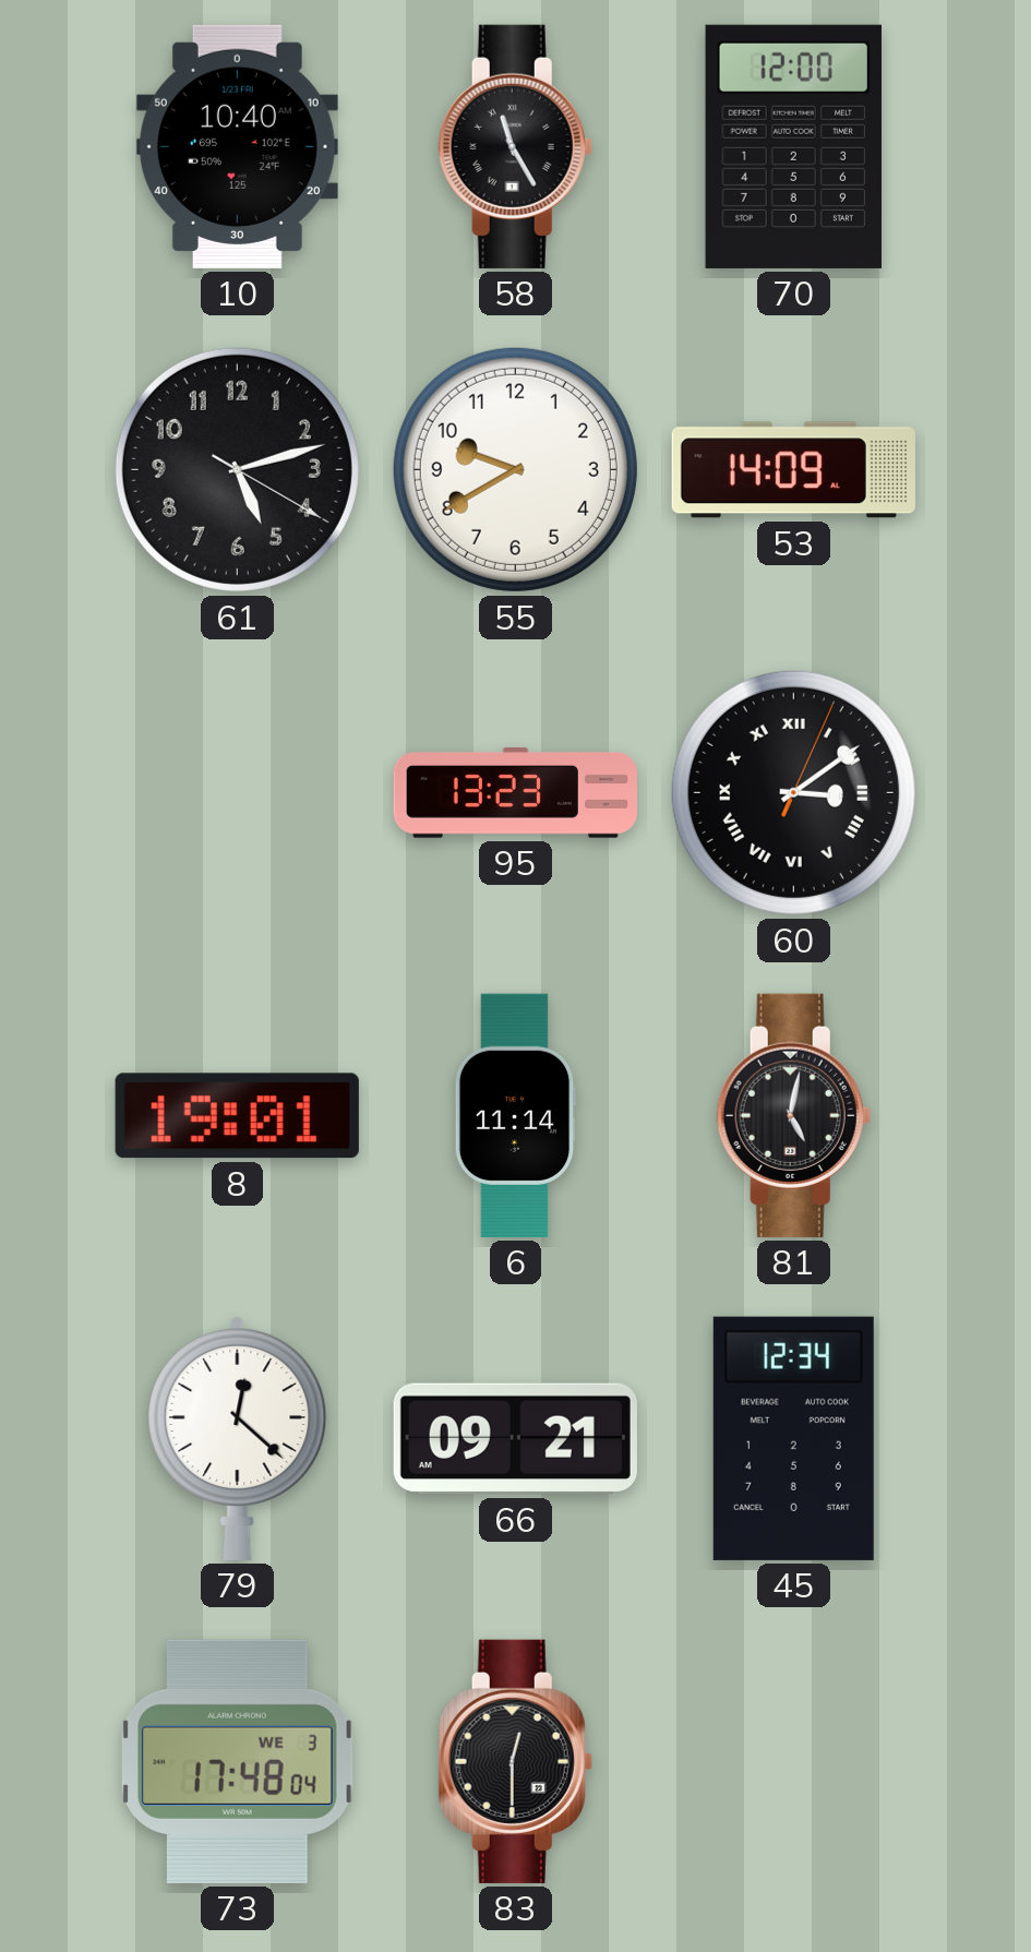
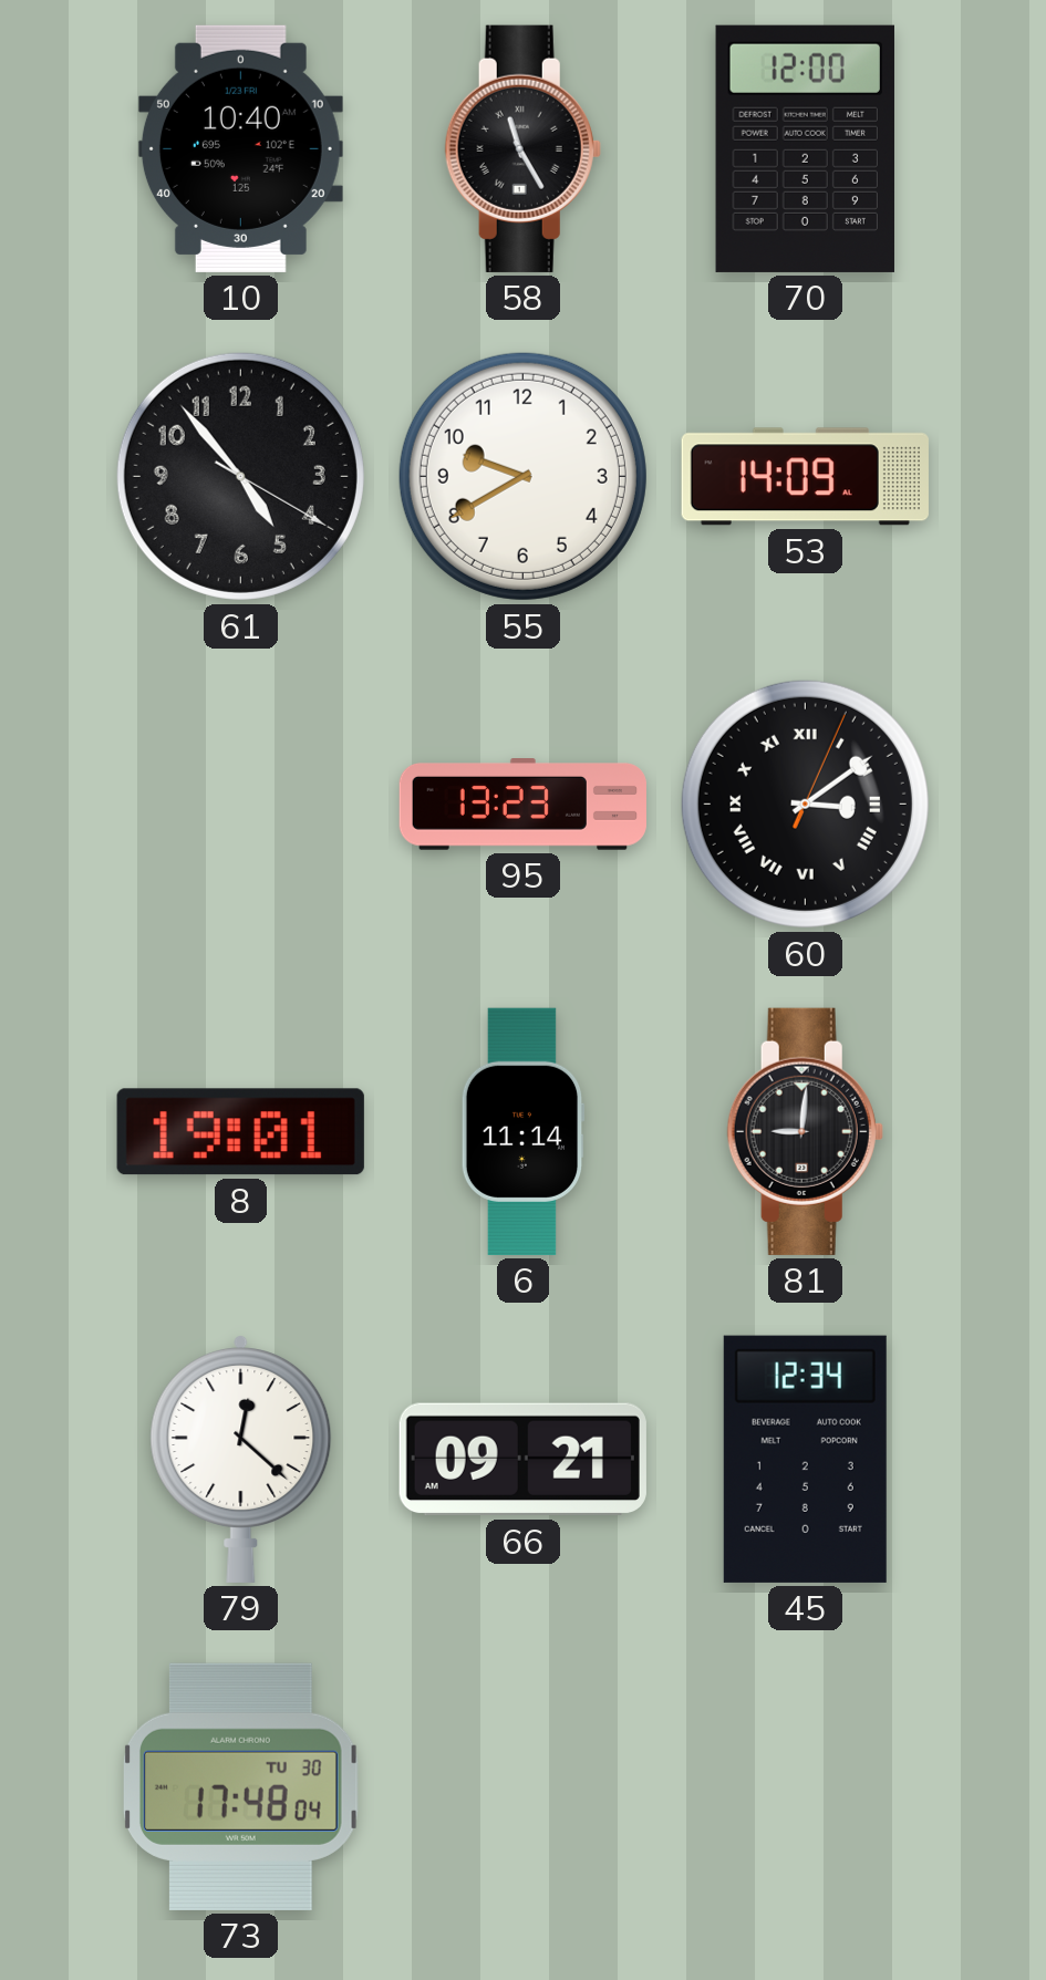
61: 5:12 -> 4:53 (240, 476)
81: 5:02 -> 9:01 (805, 1131)
73 date: WE 3 -> TU 30 (240, 1786)
83: 12:30 -> none (515, 1761)
